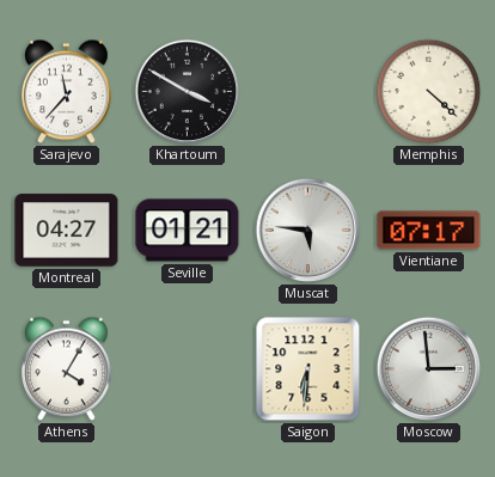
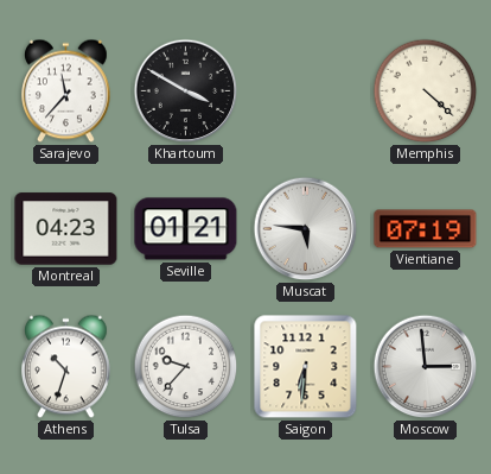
Montreal: 04:27 -> 04:23 (66, 229)
Vientiane: 07:17 -> 07:19 (426, 229)
Athens: 4:05 -> 10:33 (66, 367)
Tulsa: none -> 9:37 (186, 367)
